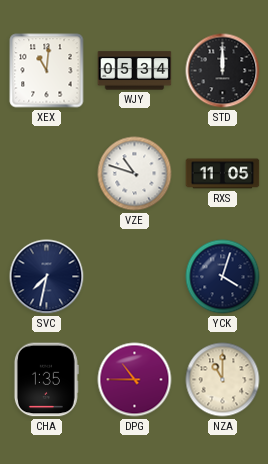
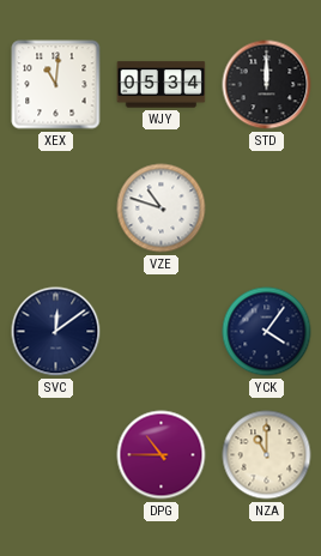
RXS: 11:05 -> none (223, 174)
SVC: 7:32 -> 12:09 (56, 332)
YCK: 4:03 -> 4:06 (267, 332)
CHA: 1:35 -> none (46, 380)
